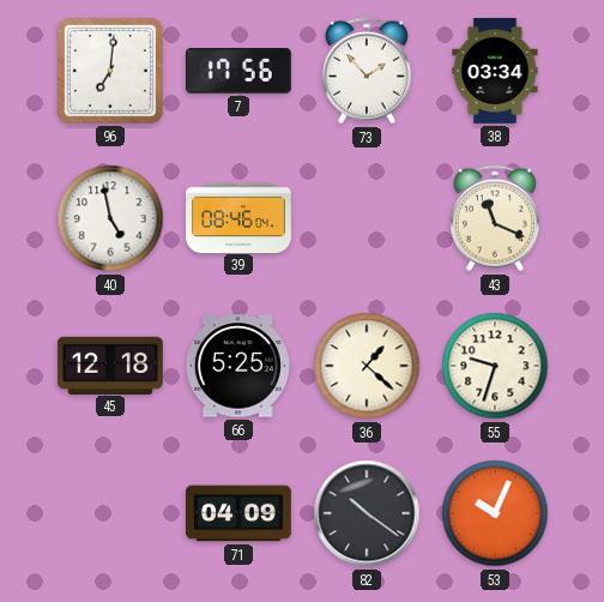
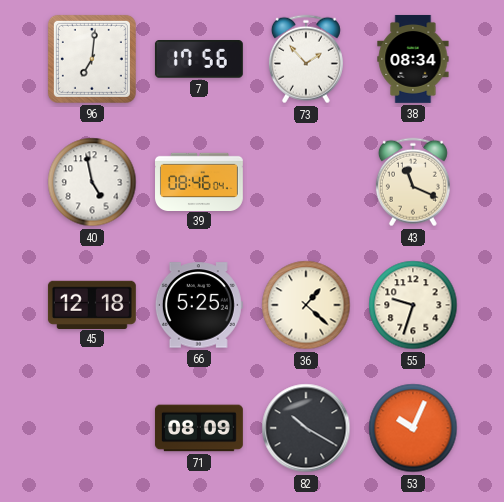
38: 03:34 -> 08:34 (413, 59)
71: 04:09 -> 08:09 (199, 428)
82: 10:21 -> 10:20 (306, 428)
